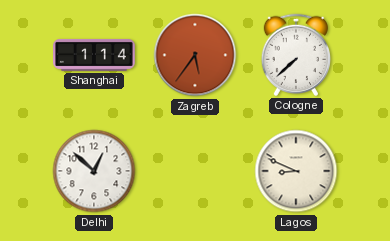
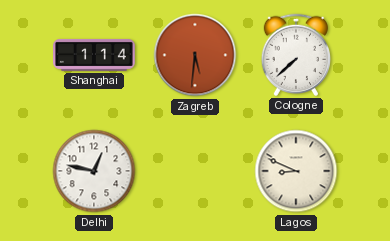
Zagreb: 5:36 -> 5:31 (195, 55)
Delhi: 12:52 -> 12:47 (94, 171)
